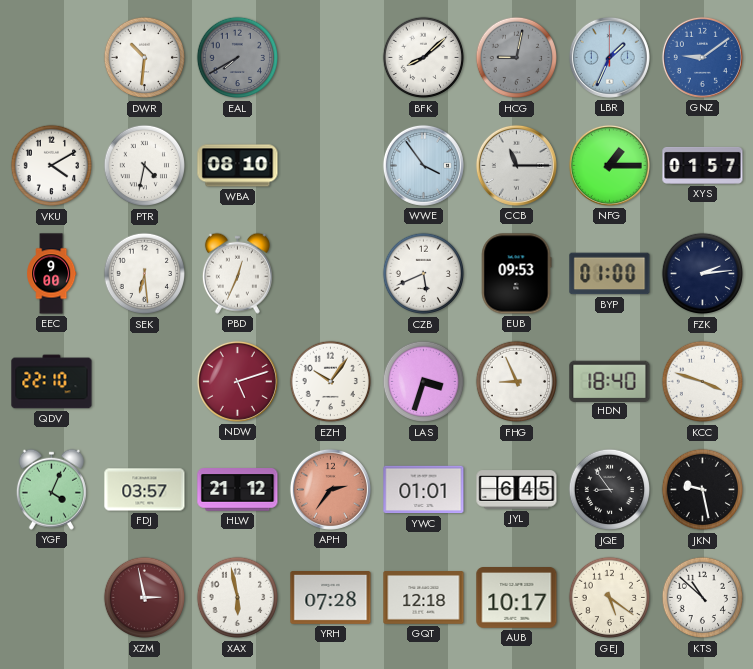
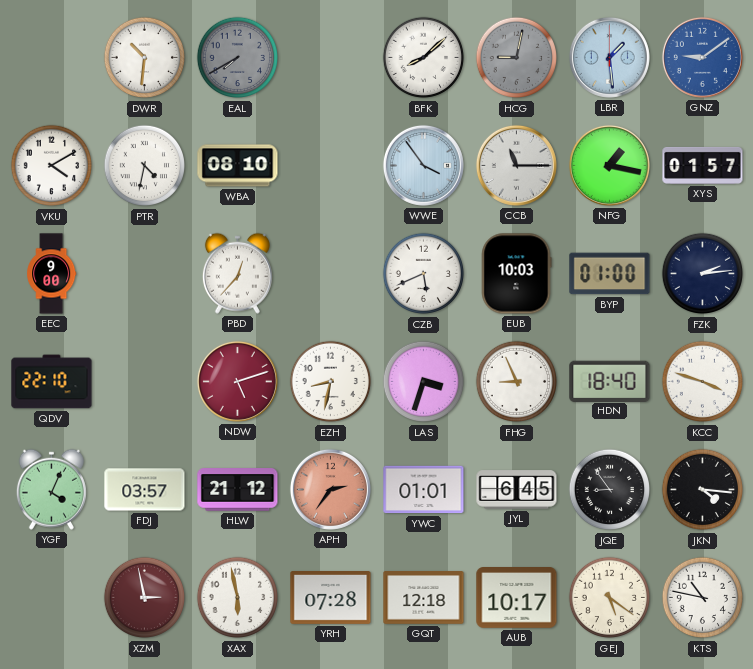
LBR: 1:34 -> 1:29 (609, 57)
NFG: 1:15 -> 1:17 (609, 165)
SEK: 6:29 -> none (145, 274)
PBD: 12:34 -> 12:37 (237, 273)
EUB: 09:53 -> 10:03 (516, 274)
EZH: 10:06 -> 8:32 (331, 382)
JKN: 9:28 -> 4:16 (703, 490)
KTS: 10:52 -> 10:47 (703, 598)
